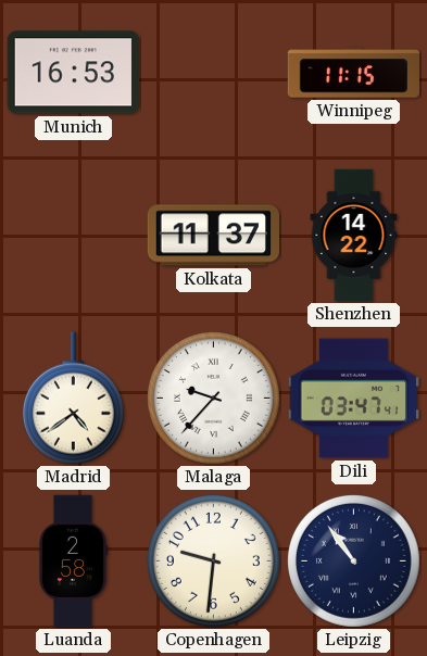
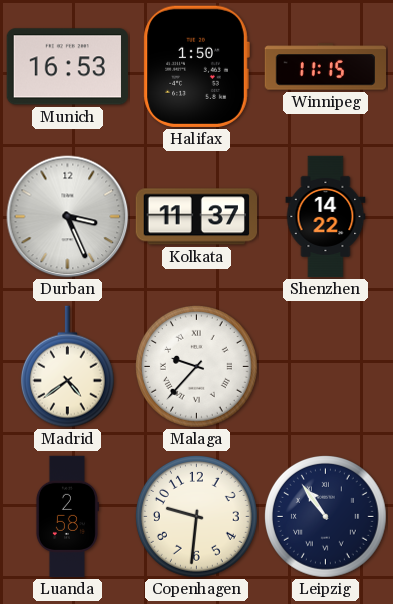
Halifax: none -> 1:50 (196, 66)
Durban: none -> 3:26 (68, 217)
Dili: 03:47 -> none (353, 399)
